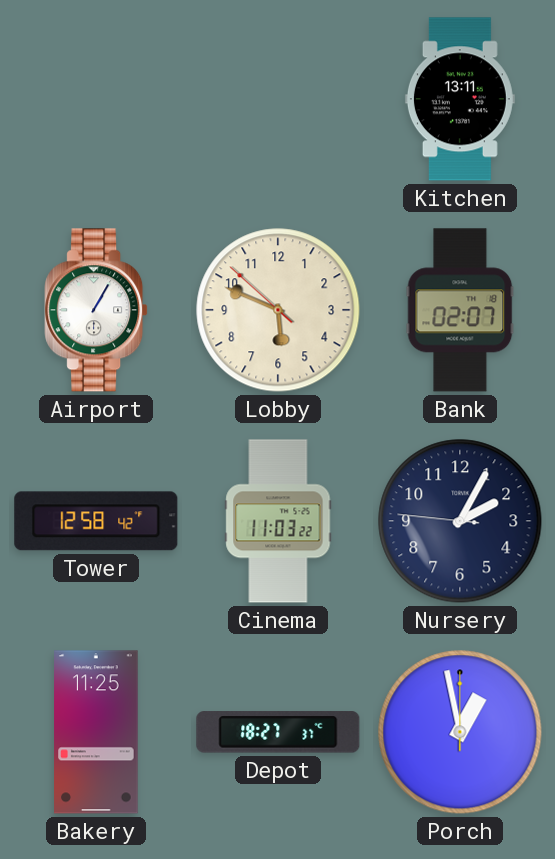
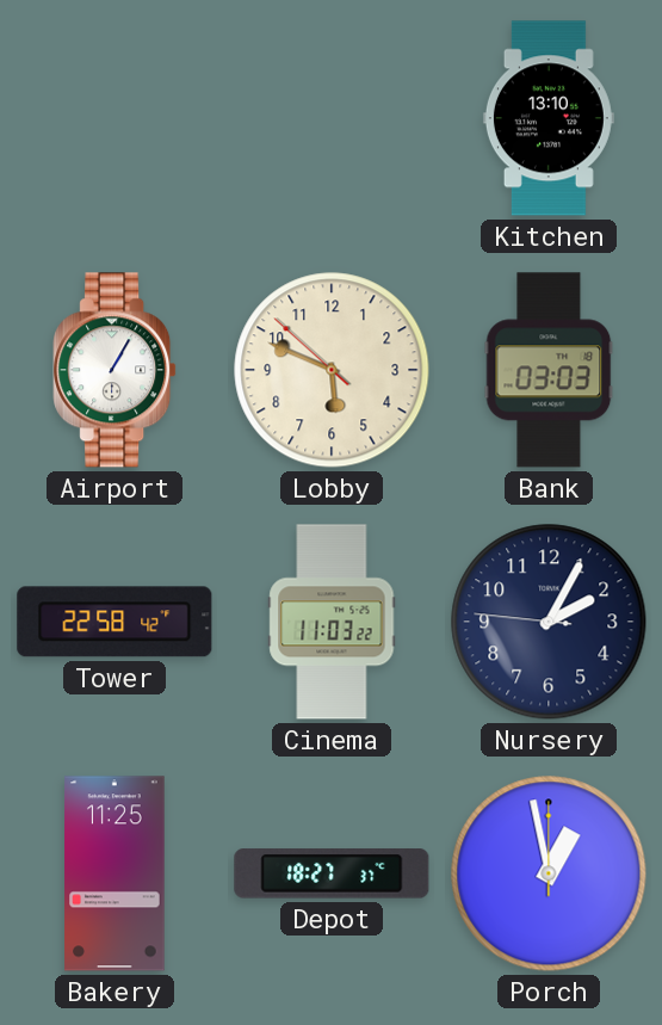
Kitchen: 13:11 -> 13:10 (549, 118)
Bank: 02:07 -> 03:03 (549, 370)
Tower: 12:58 -> 22:58 (115, 622)
